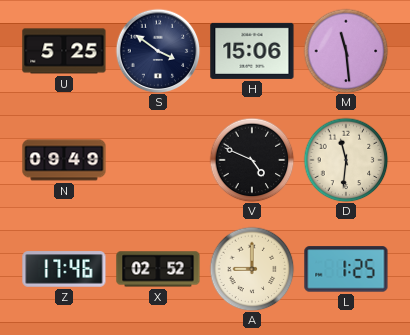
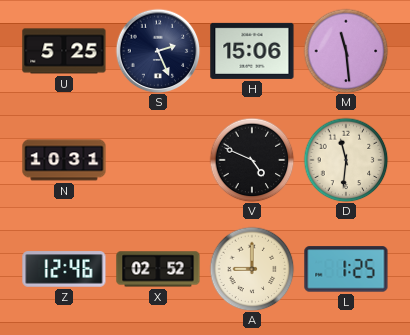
S: 3:51 -> 2:26 (158, 51)
N: 09:49 -> 10:31 (64, 160)
Z: 17:46 -> 12:46 (64, 269)
